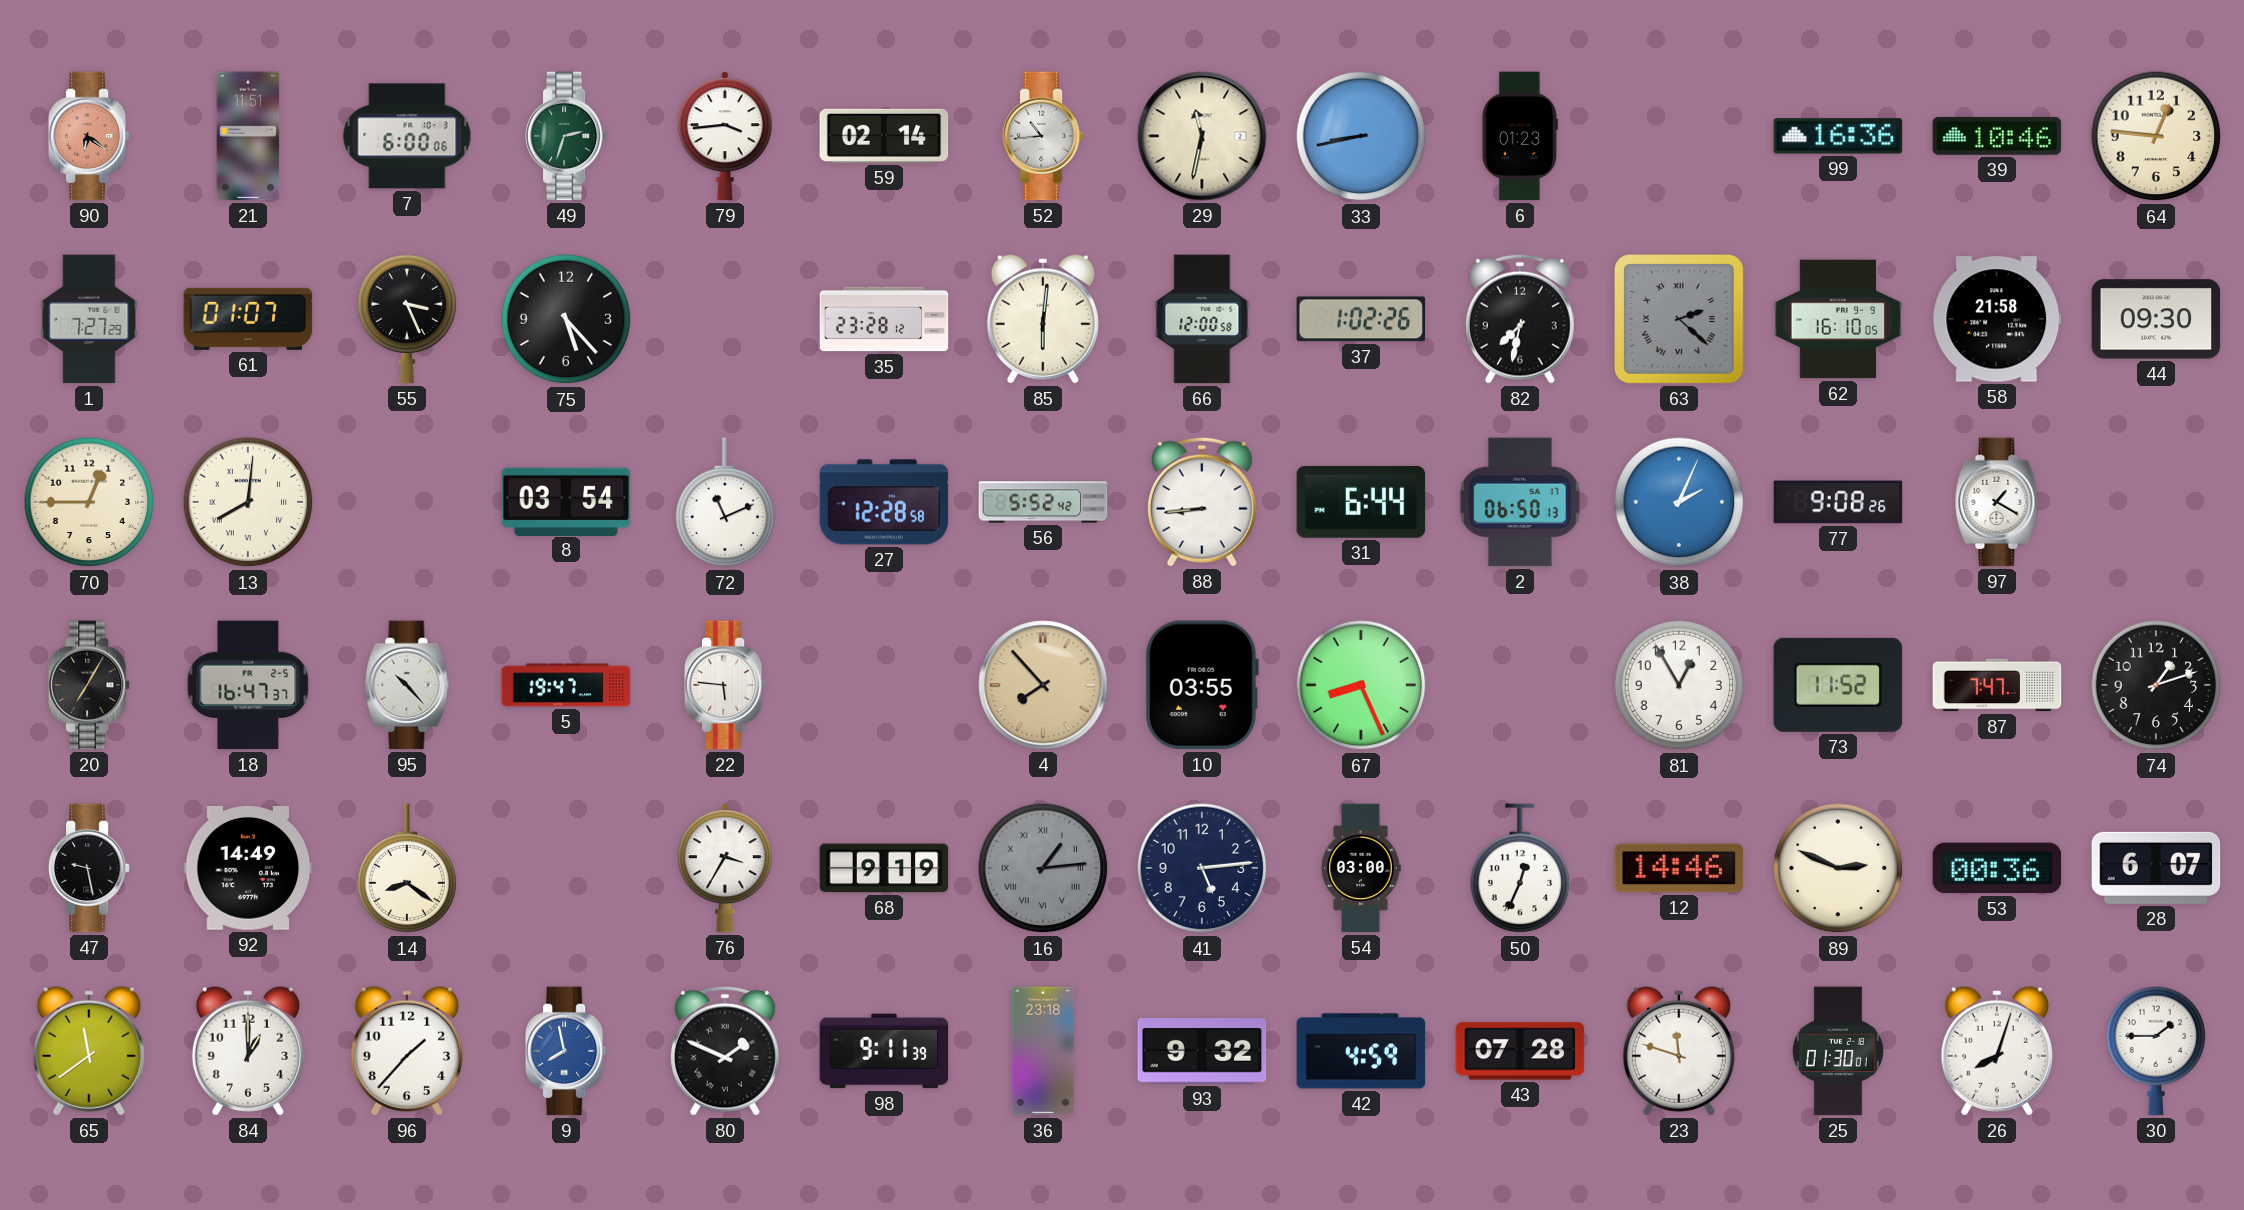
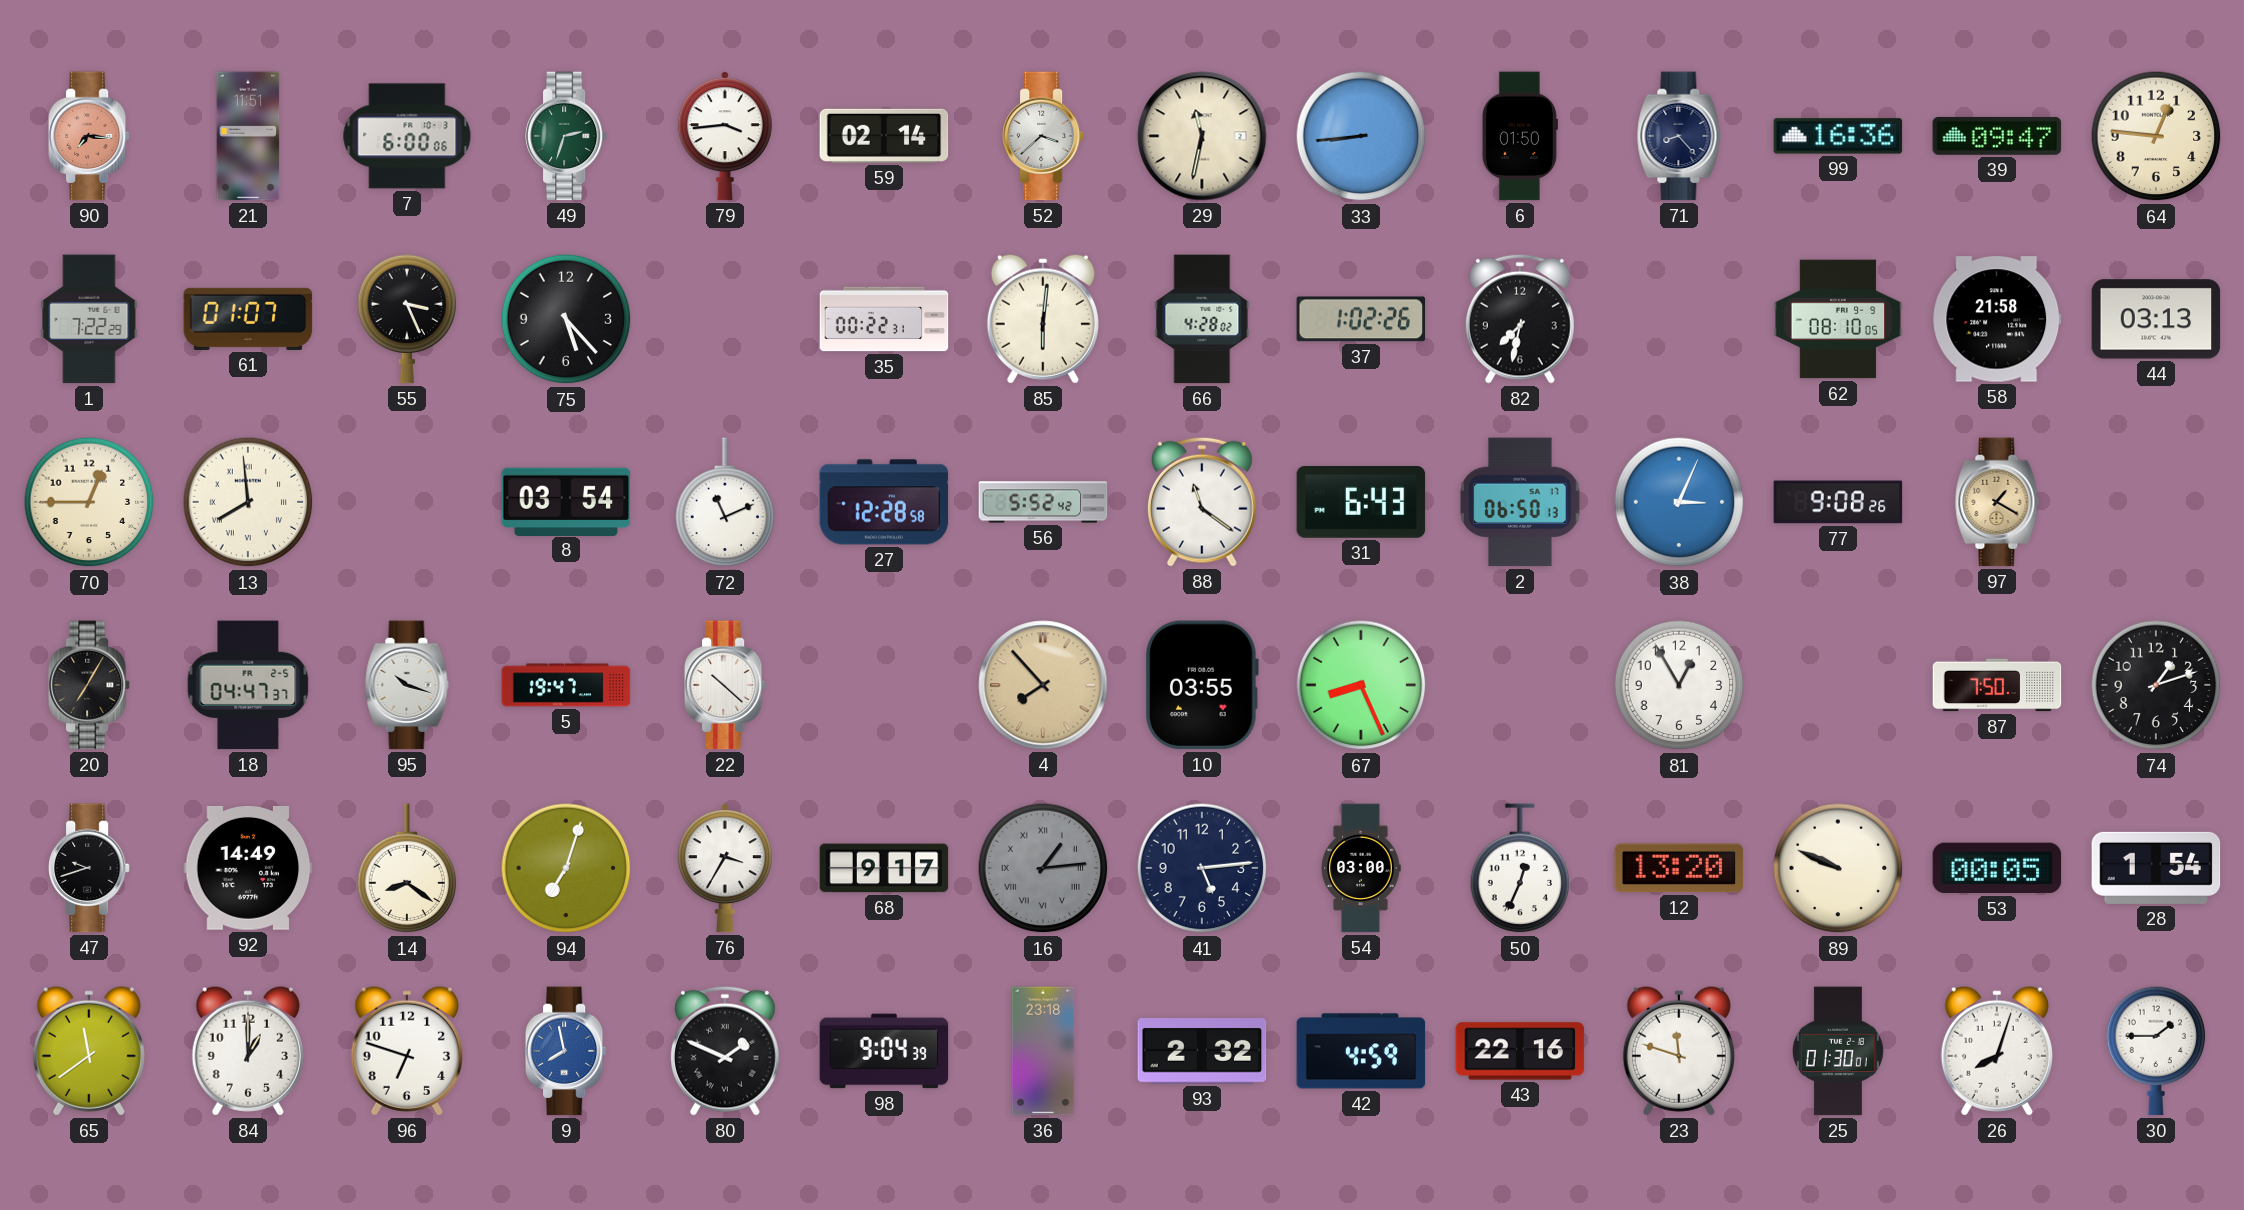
90: 6:21 -> 7:16 (89, 136)
52: 10:44 -> 3:38 (1043, 136)
33: 8:43 -> 8:44 (1361, 136)
6: 01:23 -> 01:50 (1520, 136)
71: none -> 8:23 (1679, 136)
39: 10:46 -> 09:47 (1997, 136)
1: 7:27 -> 7:22 (89, 319)
35: 23:28 -> 00:22 (884, 319)
66: 12:00 -> 4:28 (1202, 319)
63: 2:22 -> none (1679, 319)
62: 16:10 -> 08:10 (1838, 319)
44: 09:30 -> 03:13 (2156, 319)
13: 8:01 -> 7:59 (248, 502)
88: 8:44 -> 11:21 (1202, 502)
31: 6:44 -> 6:43 (1361, 503)
38: 2:04 -> 3:04 (1679, 502)
97 dial: white -> champagne (1997, 502)
18: 16:47 -> 04:47 (248, 685)
95: 10:23 -> 10:18 (407, 685)
22: 5:46 -> 10:22 (725, 685)
73: 11:52 -> none (1838, 685)
87: 7:47 -> 7:50 (1997, 685)
47: 9:28 -> 9:42 (89, 868)
94: none -> 7:03 (566, 868)
68: 9:19 -> 9:17 (884, 868)
12: 14:46 -> 13:20 (1679, 868)
89: 2:49 -> 9:49 (1838, 868)
53: 00:36 -> 00:05 (1997, 868)
28: 6:07 -> 1:54 (2156, 868)
96: 1:37 -> 6:48 (407, 1051)
98: 9:11 -> 9:04 (884, 1051)
93: 9:32 -> 2:32 (1202, 1051)
43: 07:28 -> 22:16 (1520, 1051)
